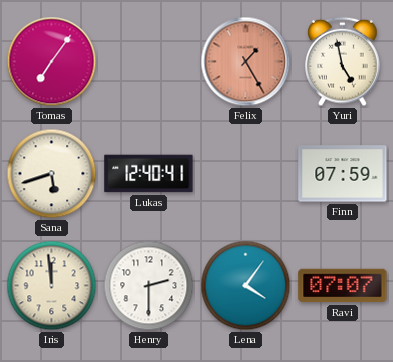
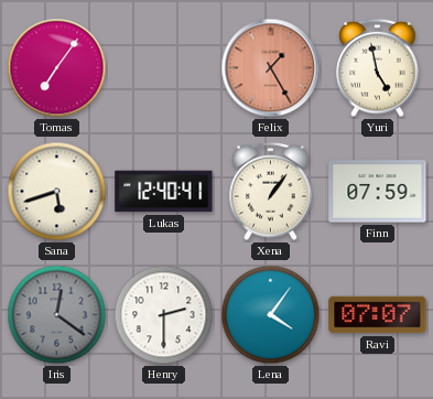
Xena: none -> 1:06 (271, 192)
Iris: 11:59 -> 12:21 (57, 315)
Iris dial: cream -> grey (57, 315)
